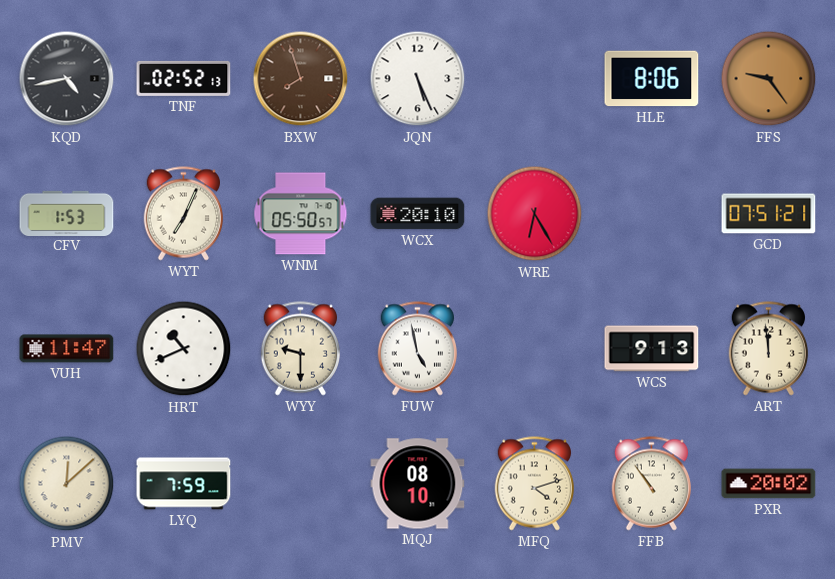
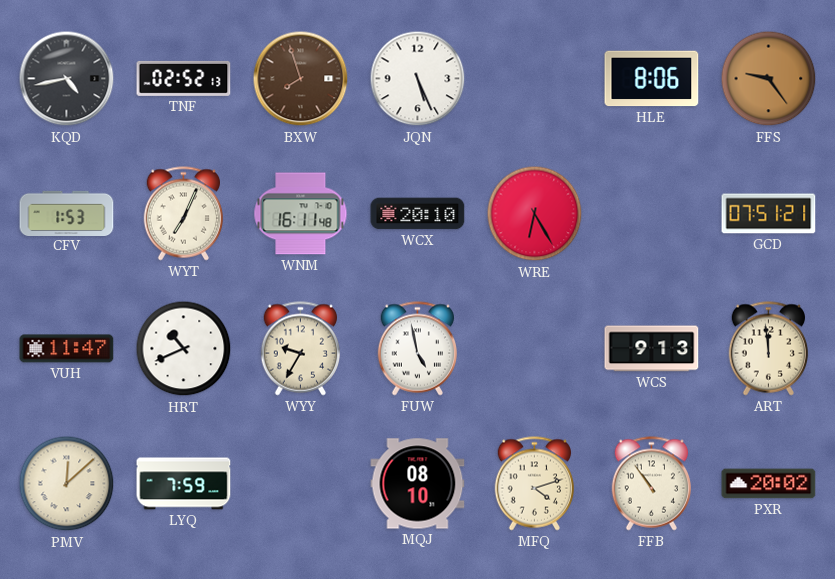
WNM: 05:50 -> 16:11 (301, 214)
WYY: 9:30 -> 9:35 (300, 349)
